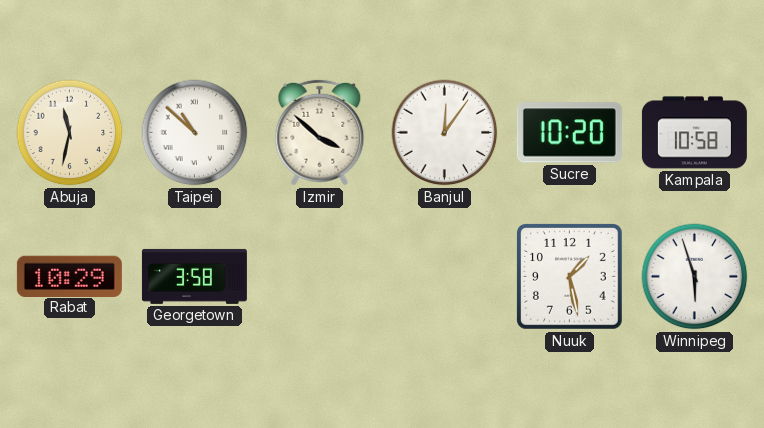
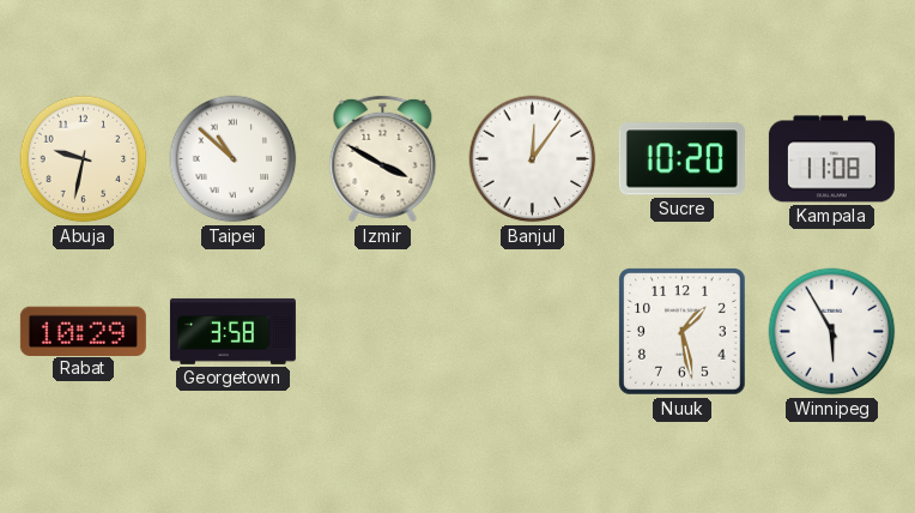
Abuja: 11:32 -> 9:32 (84, 159)
Izmir: 3:52 -> 3:50 (383, 159)
Kampala: 10:58 -> 11:08 (831, 159)
Winnipeg: 5:57 -> 5:55 (832, 332)
